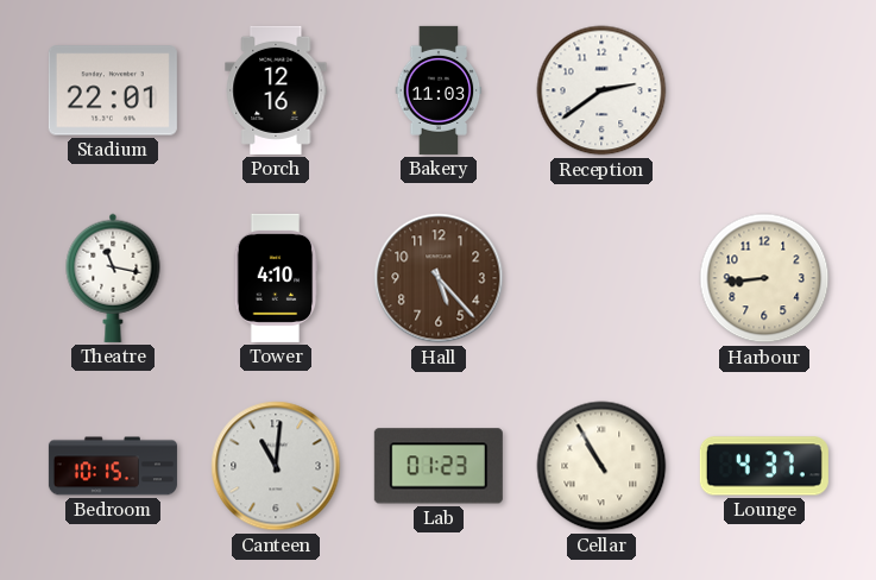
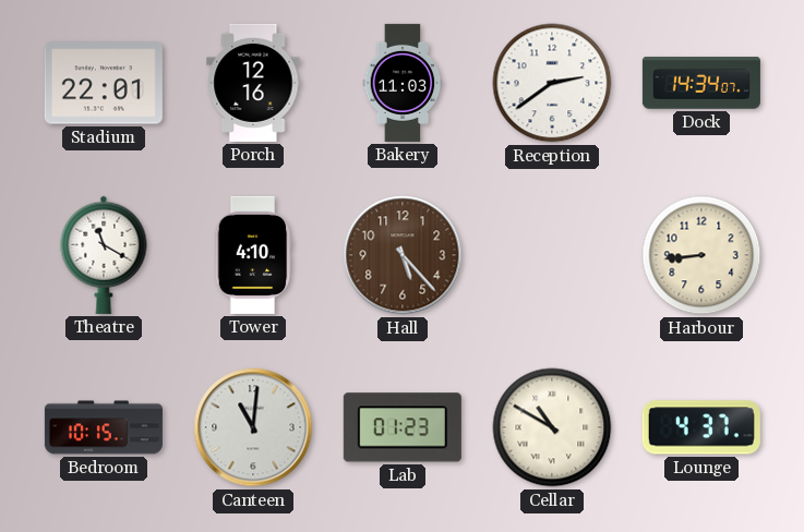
Dock: none -> 14:34 (701, 83)
Theatre: 11:17 -> 11:20 (104, 255)
Cellar: 10:55 -> 10:50 (552, 427)
